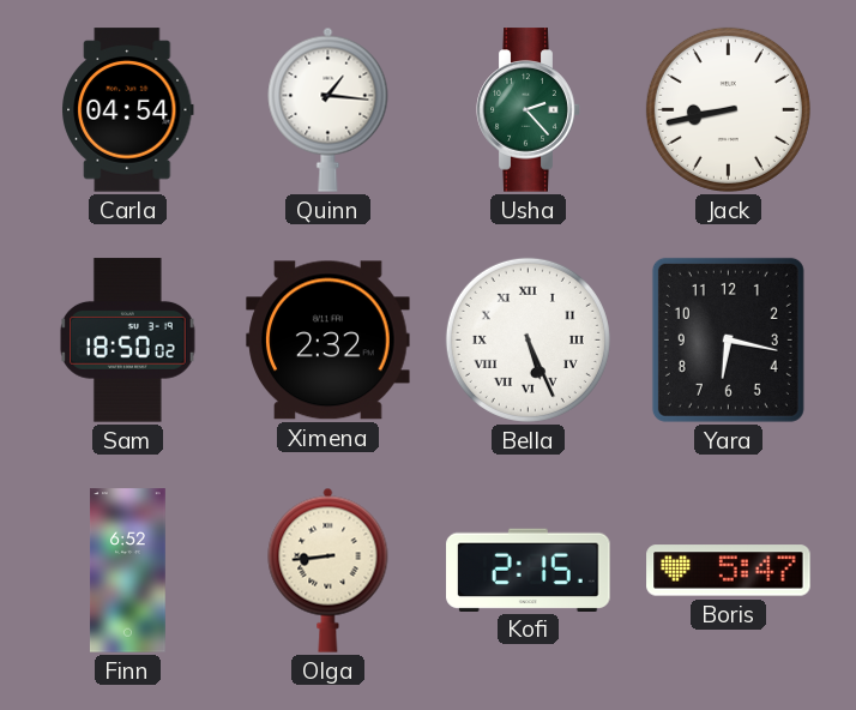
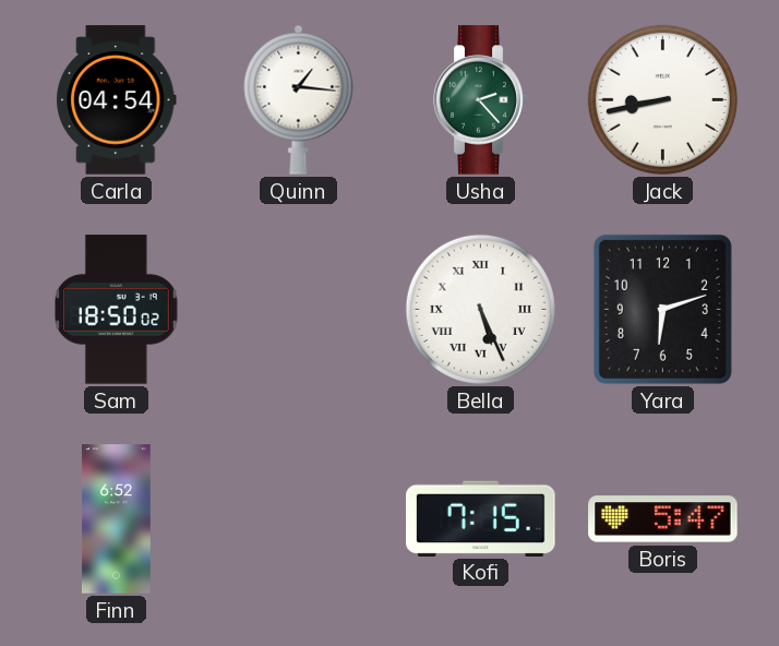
Ximena: 2:32 -> none (328, 341)
Yara: 6:17 -> 6:12 (662, 309)
Olga: 8:44 -> none (328, 570)
Kofi: 2:15 -> 7:15 (481, 518)
